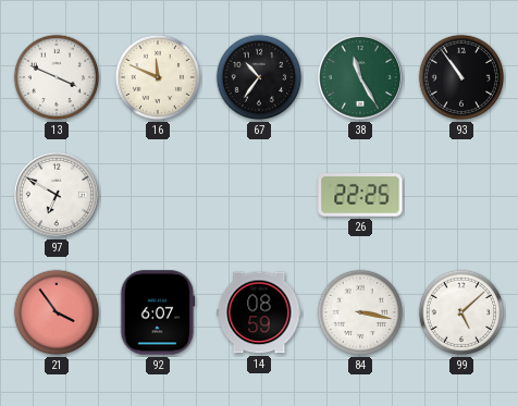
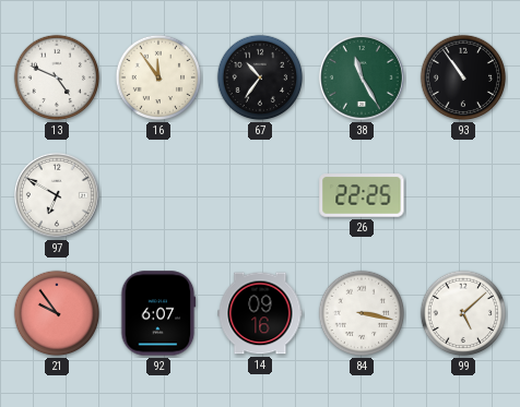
13: 3:49 -> 4:49 (57, 77)
16: 11:49 -> 11:54 (158, 77)
21: 3:54 -> 9:54 (57, 313)
14: 08:59 -> 09:16 (260, 313)
